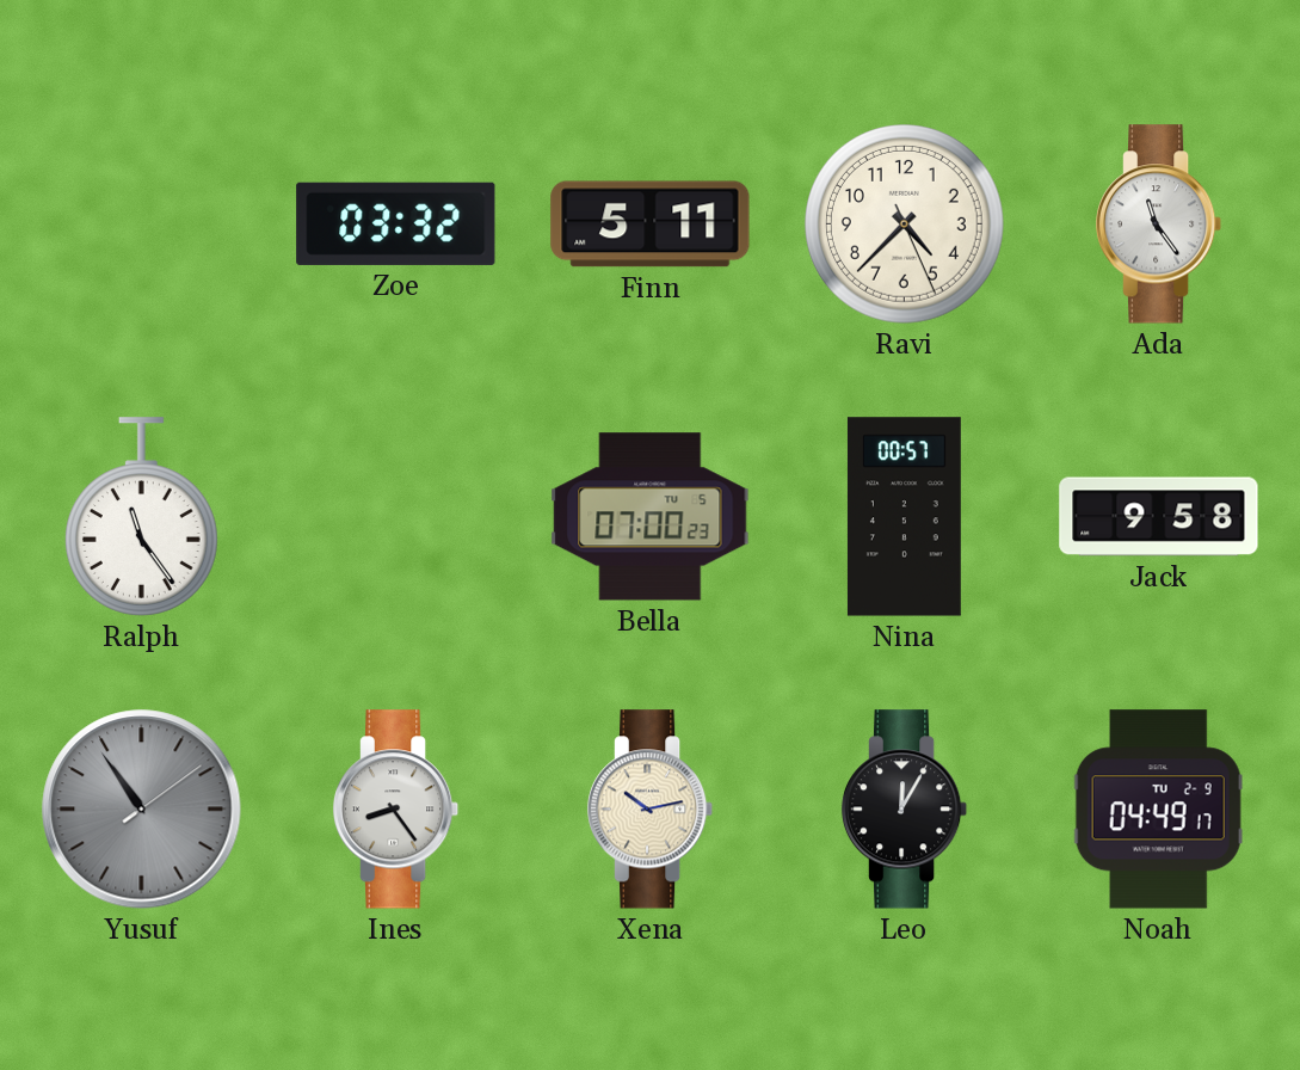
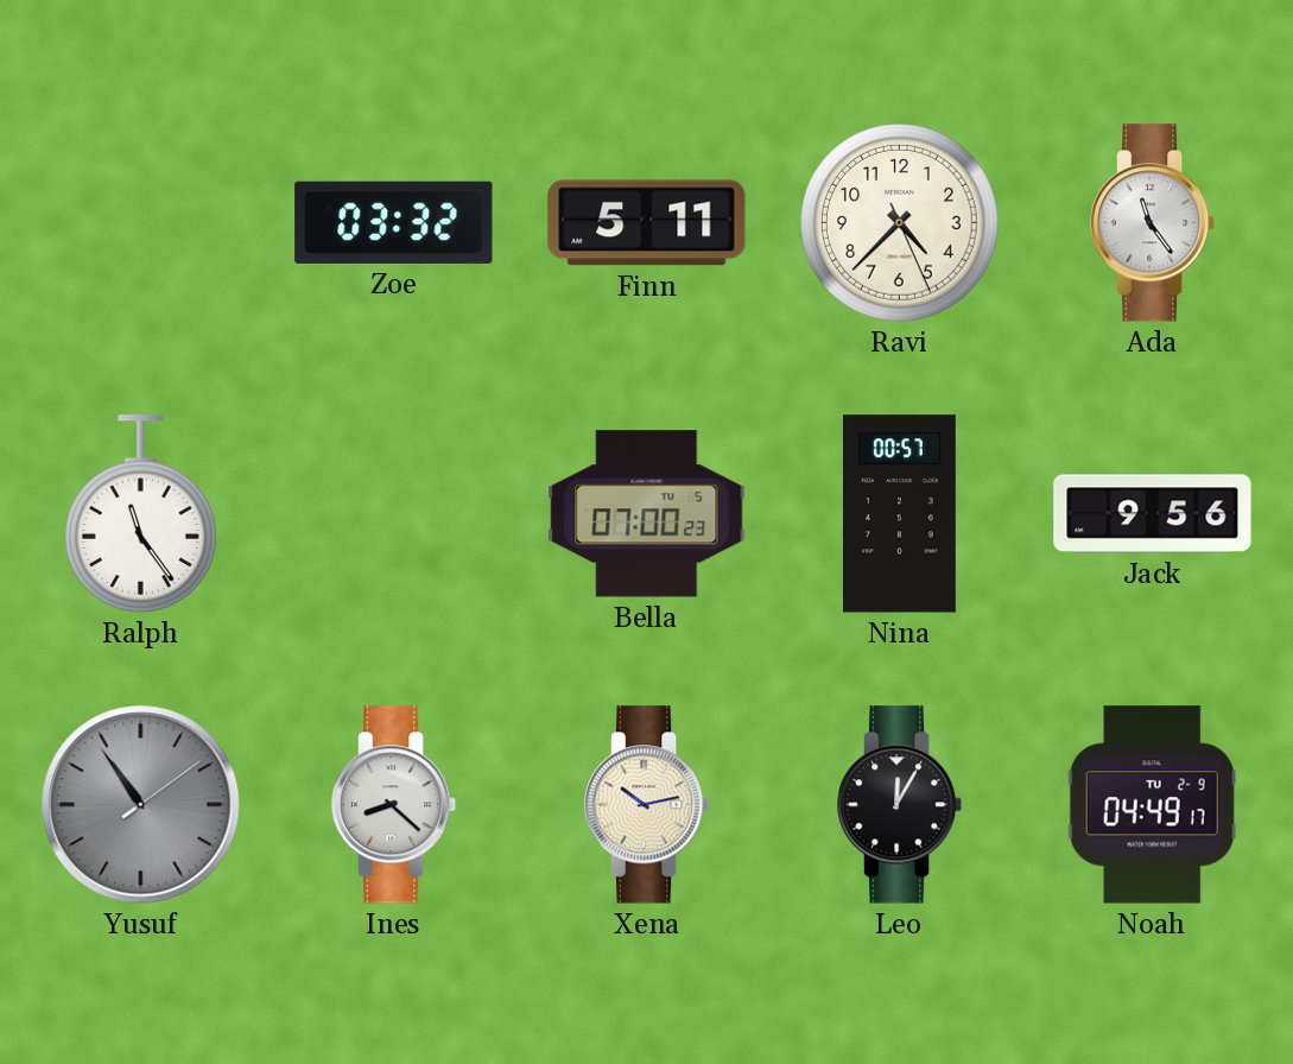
Jack: 9:58 -> 9:56 (1153, 514)
Ines: 8:24 -> 8:22 (394, 805)
